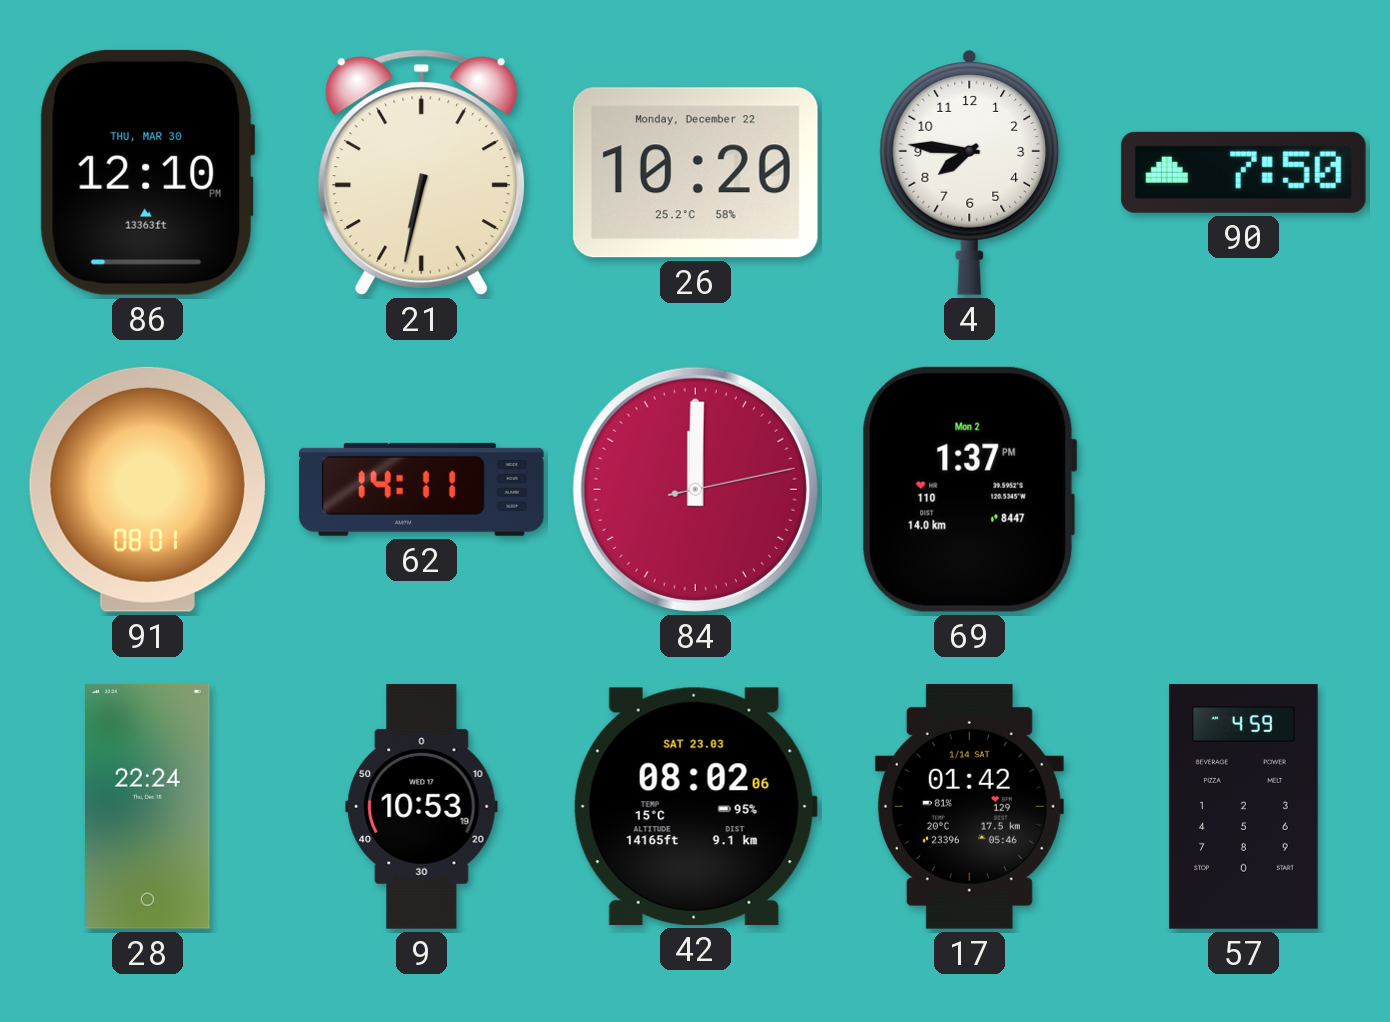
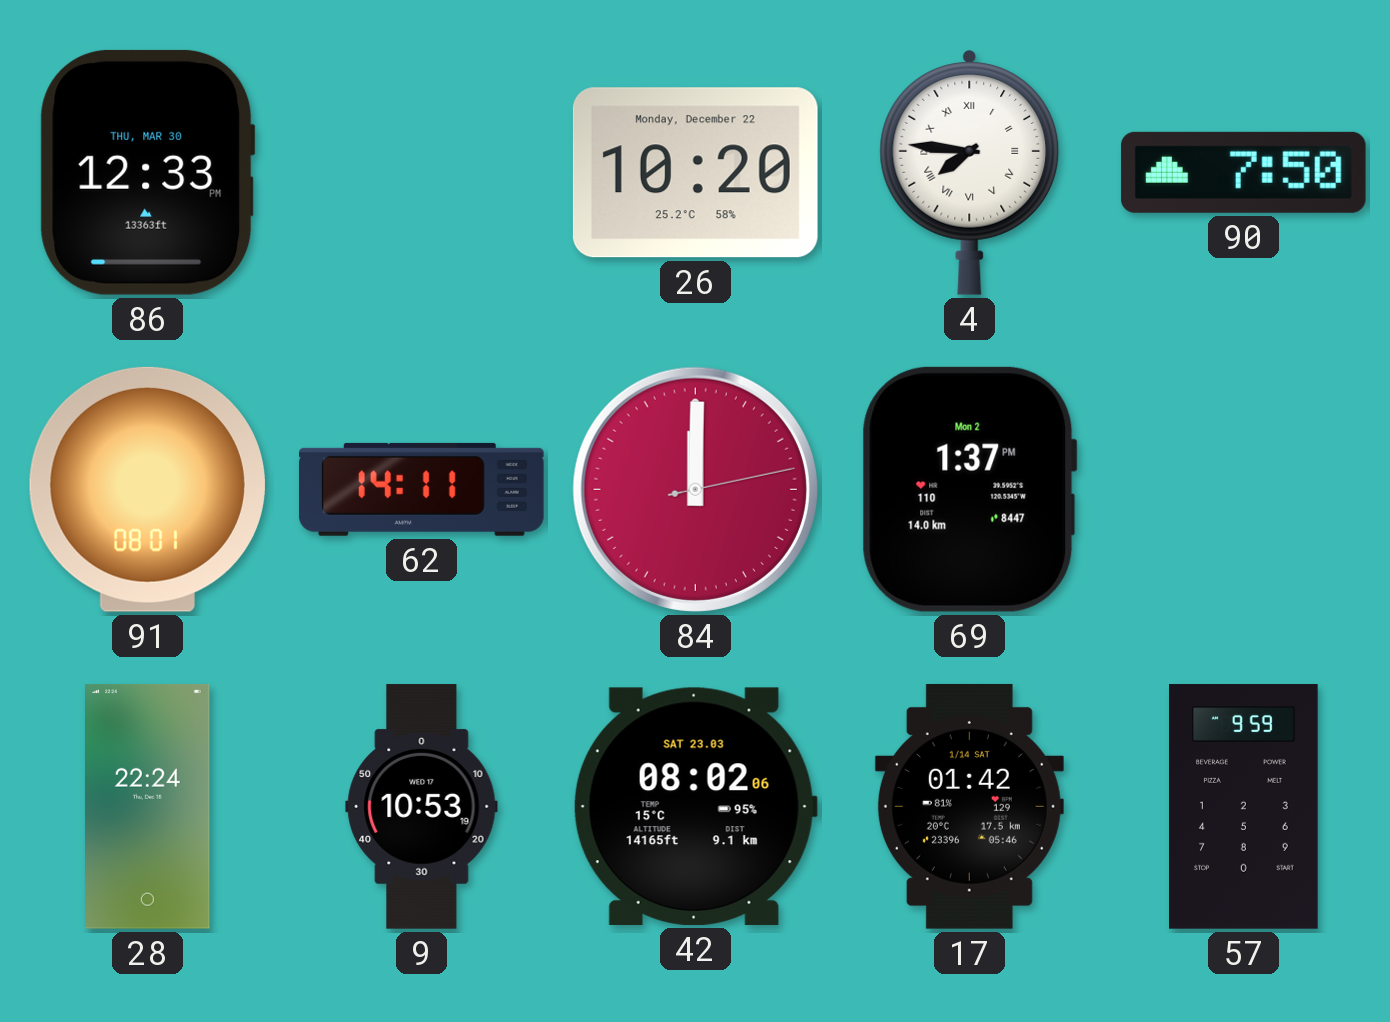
86: 12:10 -> 12:33 (147, 172)
21: 6:32 -> none (422, 172)
4 numerals: Arabic -> Roman (970, 172)
57: 4:59 -> 9:59 (1244, 807)
